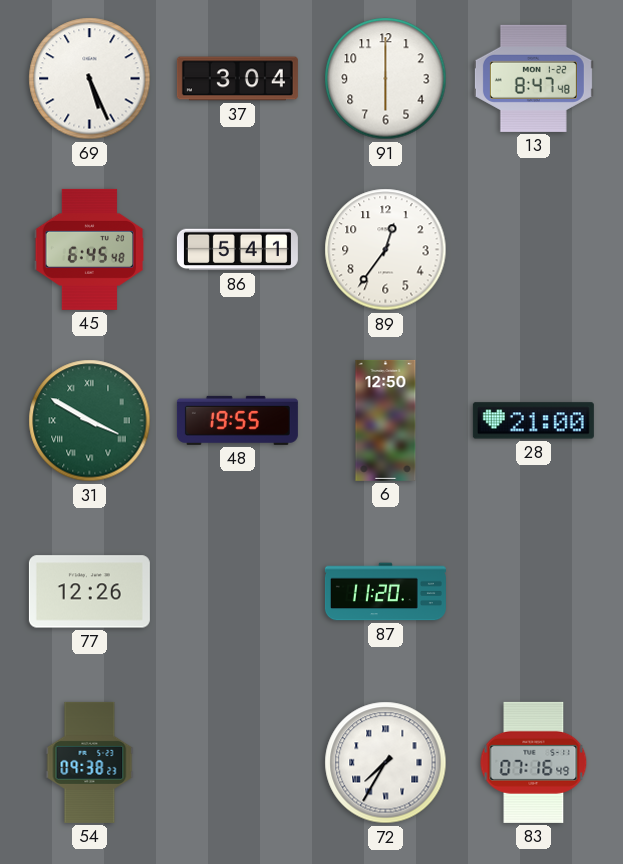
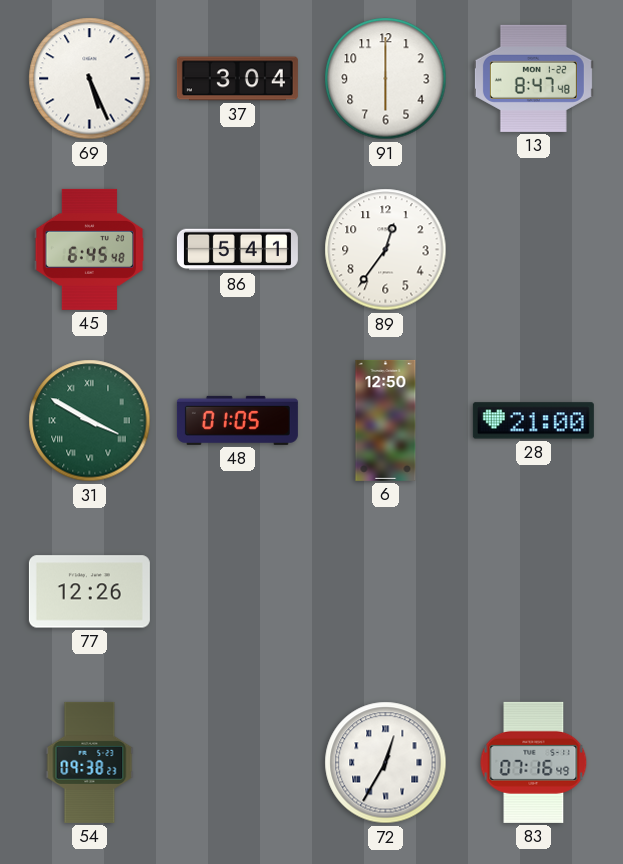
48: 19:55 -> 01:05 (237, 420)
87: 11:20 -> none (385, 592)
72: 7:35 -> 12:35 (386, 763)
